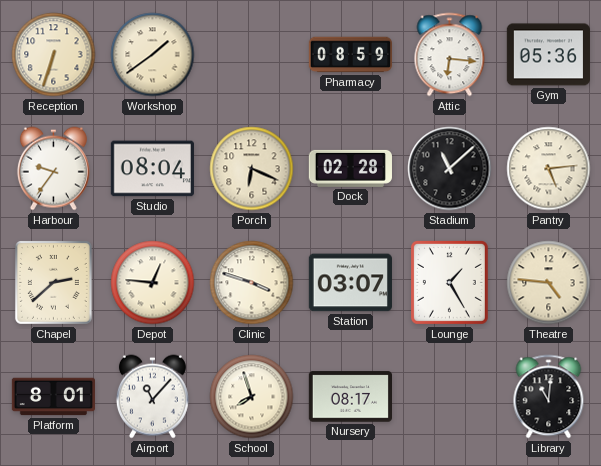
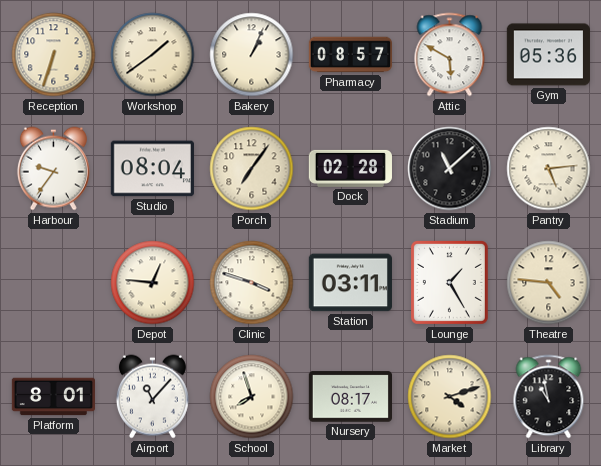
Bakery: none -> 1:04 (252, 55)
Pharmacy: 08:59 -> 08:57 (350, 55)
Attic: 6:16 -> 5:50 (450, 55)
Porch: 6:19 -> 7:06 (252, 169)
Chapel: 2:38 -> none (53, 282)
Station: 03:07 -> 03:11 (350, 283)
Market: none -> 4:12 (450, 397)
Library: 11:01 -> 10:58 (549, 397)
